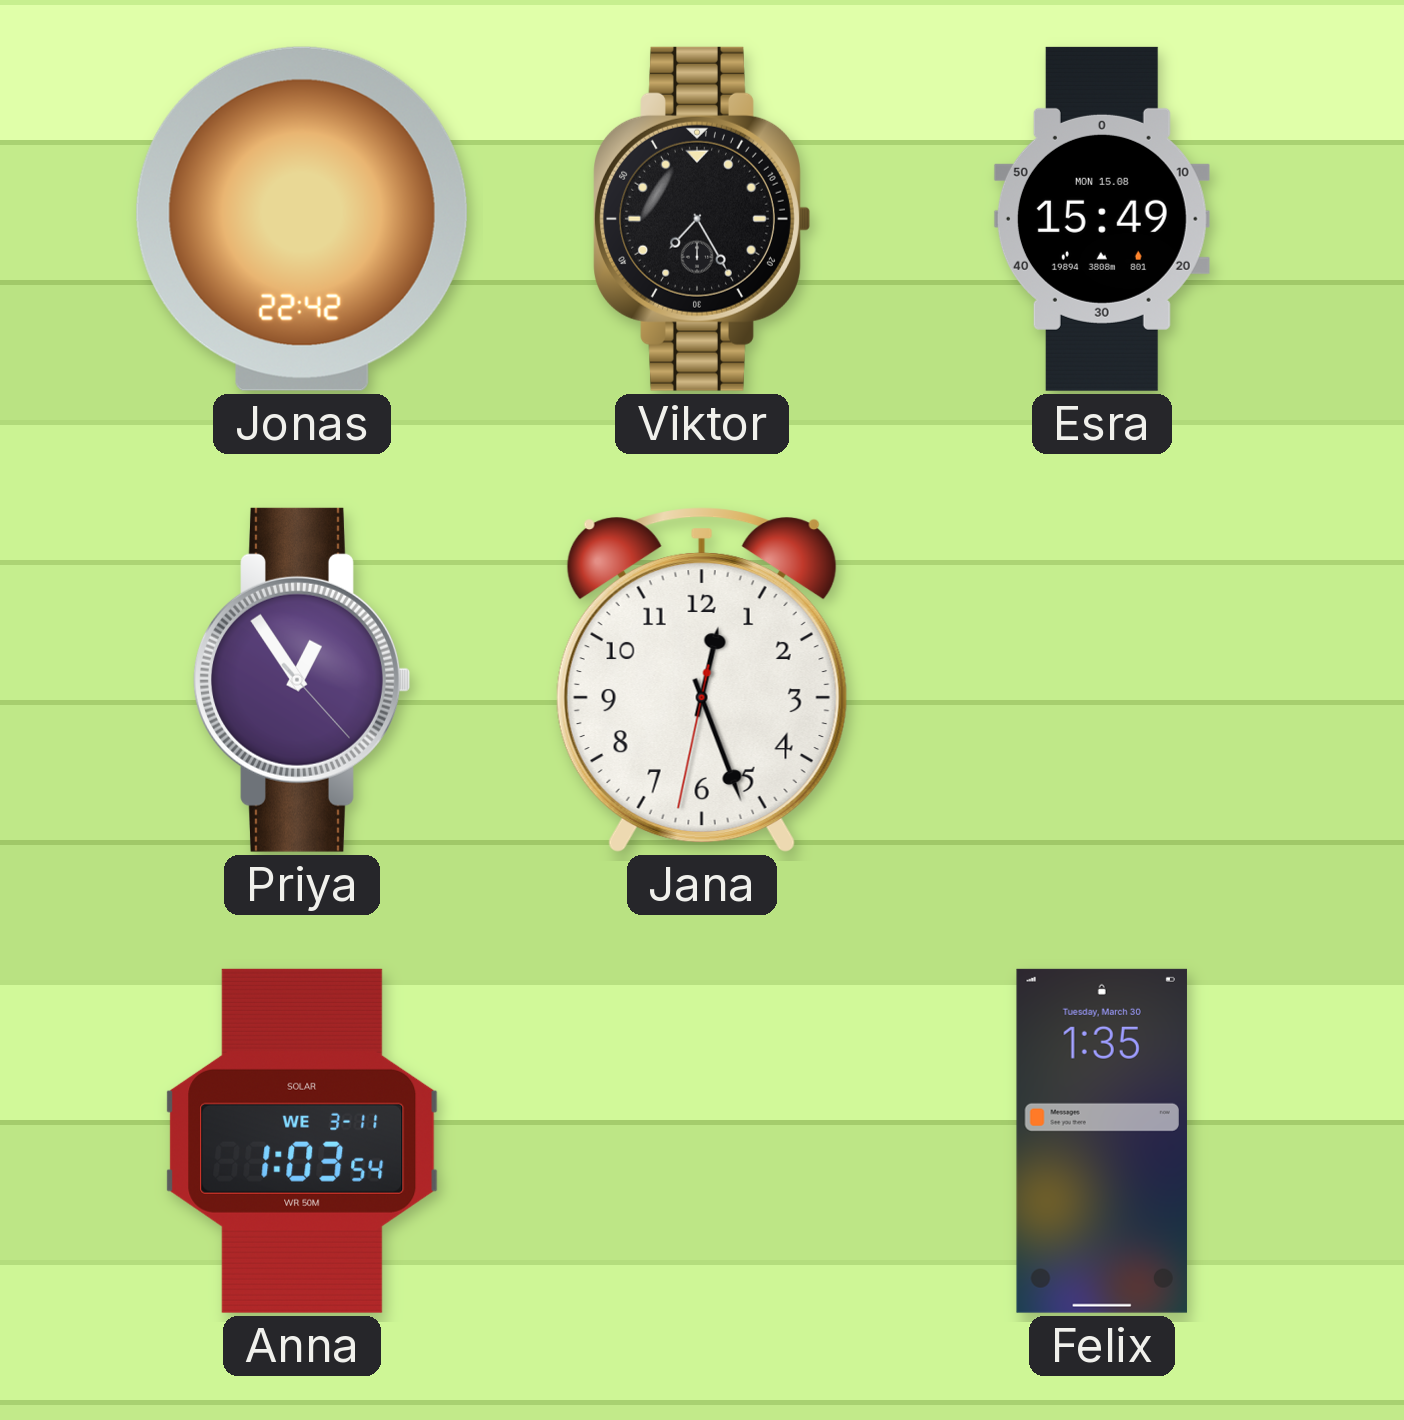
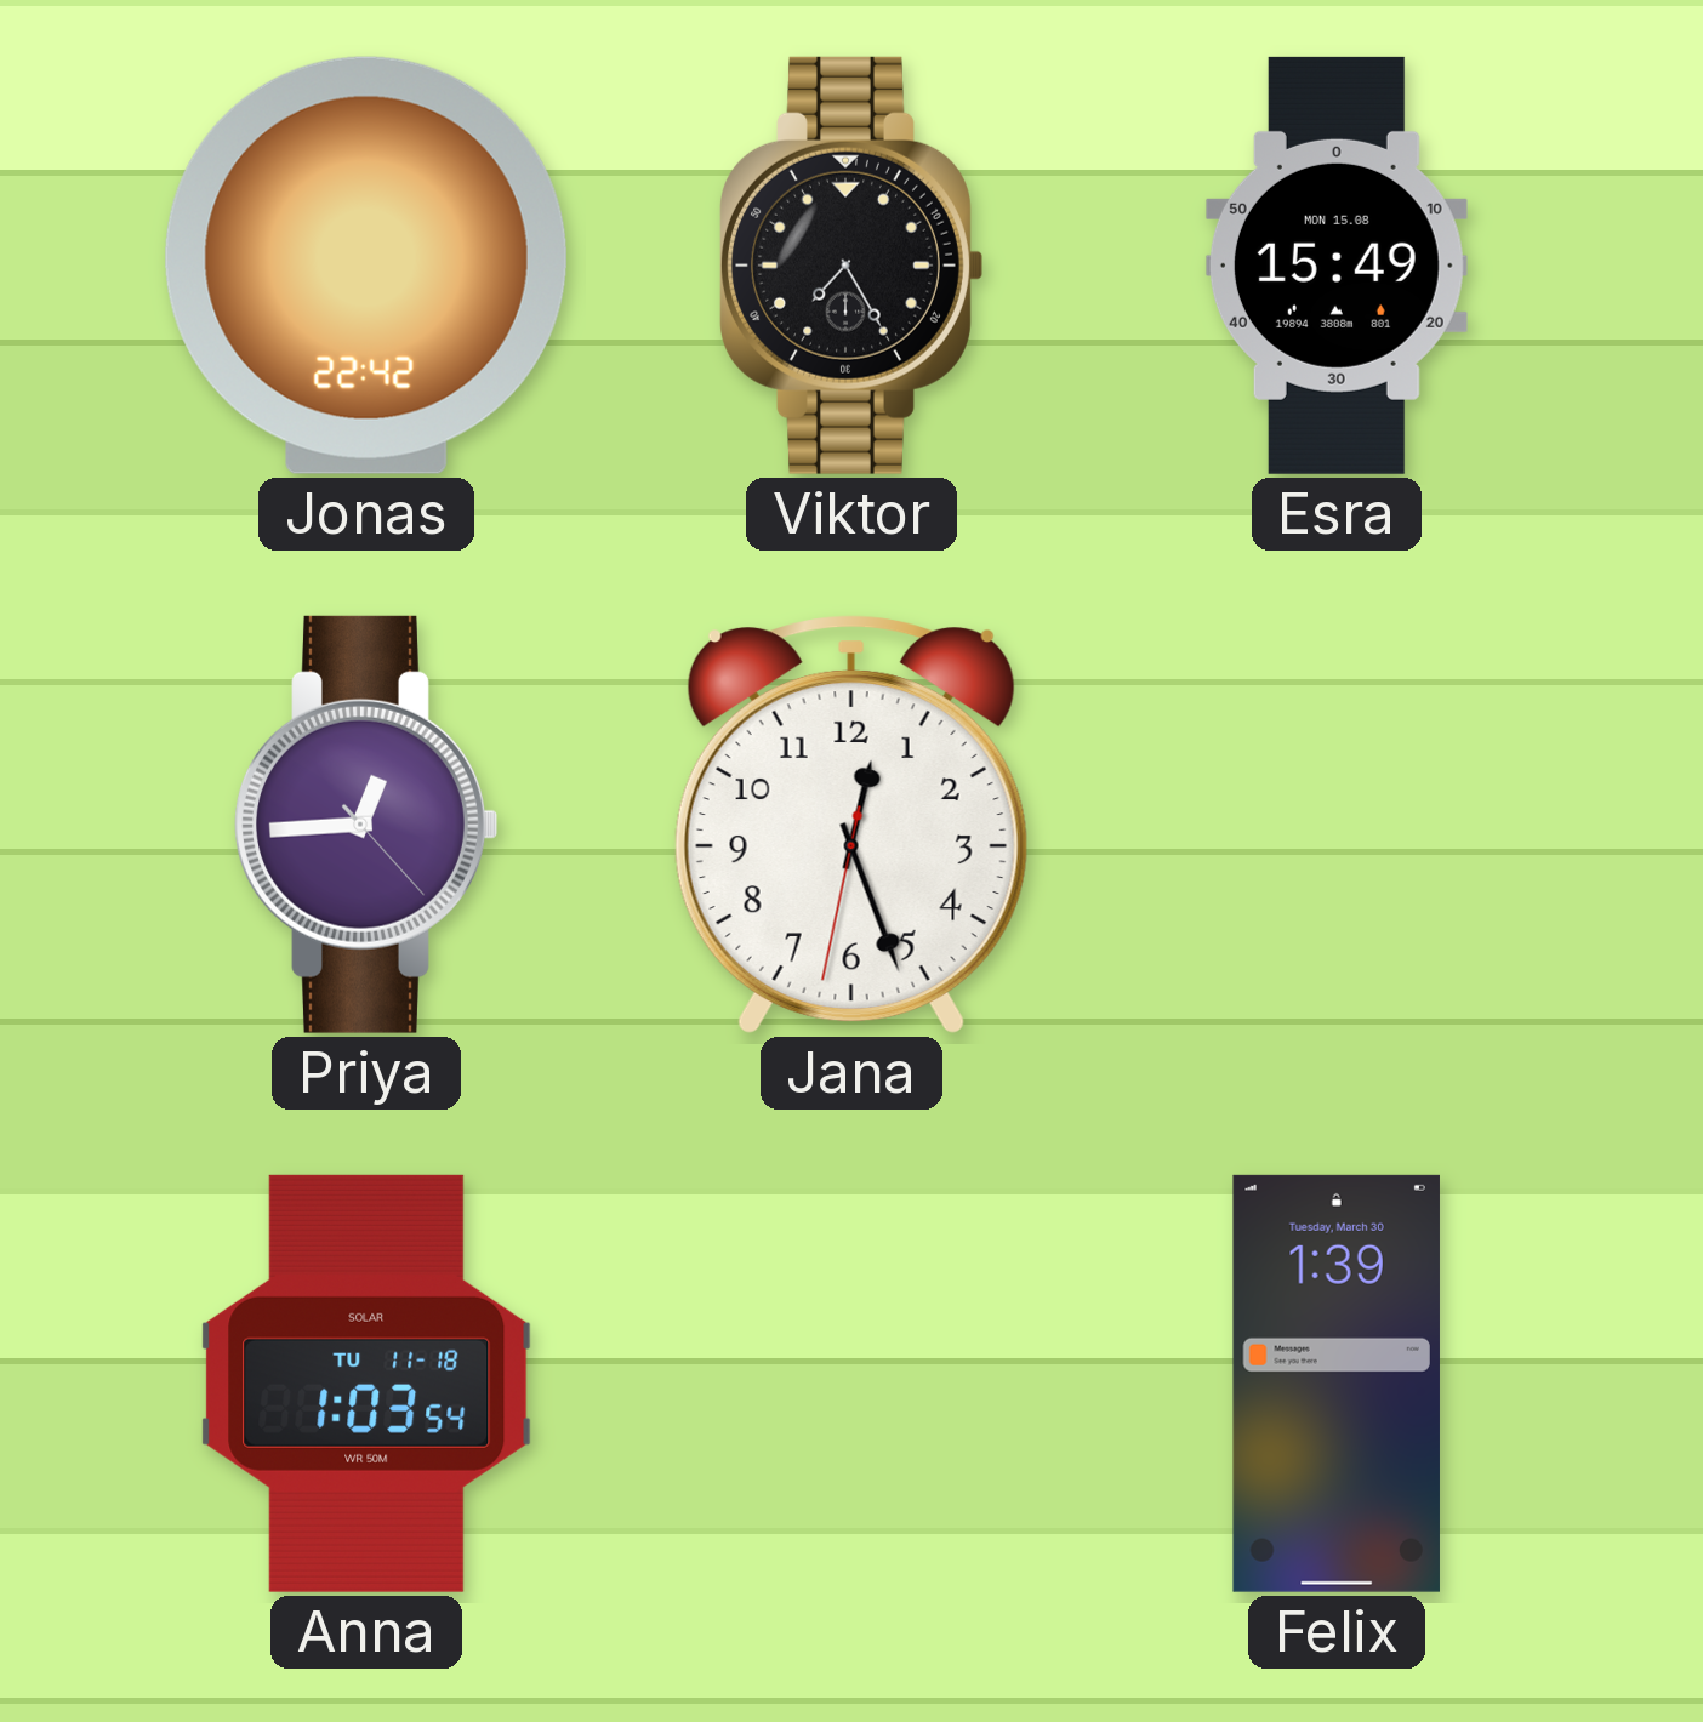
Priya: 12:54 -> 12:44 (366, 825)
Anna date: WE 3-11 -> TU 11-18 (366, 1384)
Felix: 1:35 -> 1:39 (1337, 1384)
